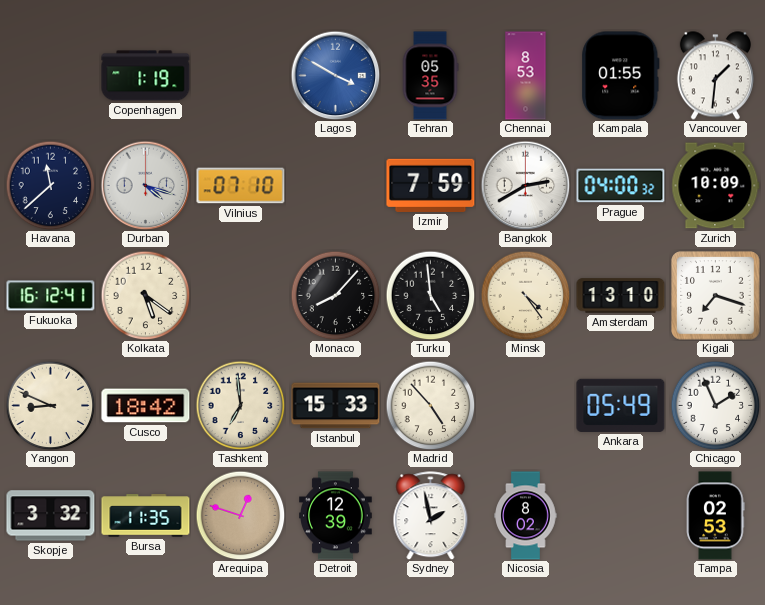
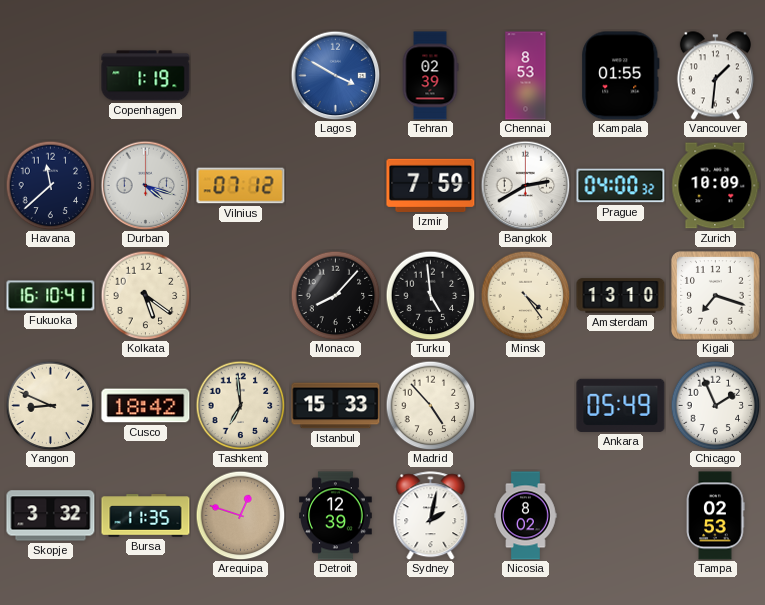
Tehran: 05:35 -> 02:39 (430, 76)
Vilnius: 07:10 -> 07:12 (241, 186)
Fukuoka: 16:12 -> 16:10 (51, 296)
Sydney: 1:58 -> 2:02 (431, 516)
